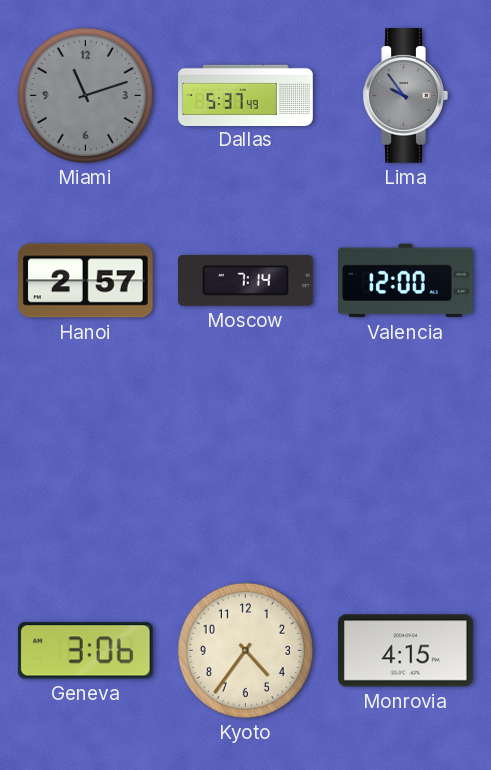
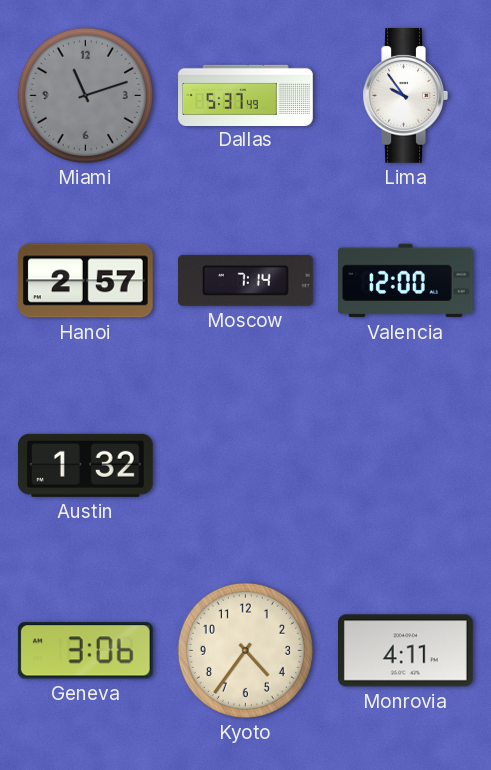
Lima dial: grey -> white (405, 96)
Austin: none -> 1:32 (85, 465)
Monrovia: 4:15 -> 4:11 (406, 651)
